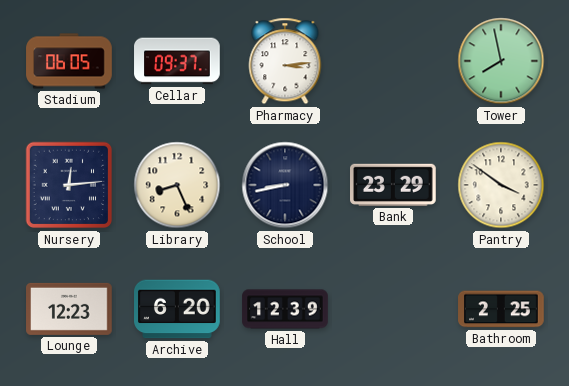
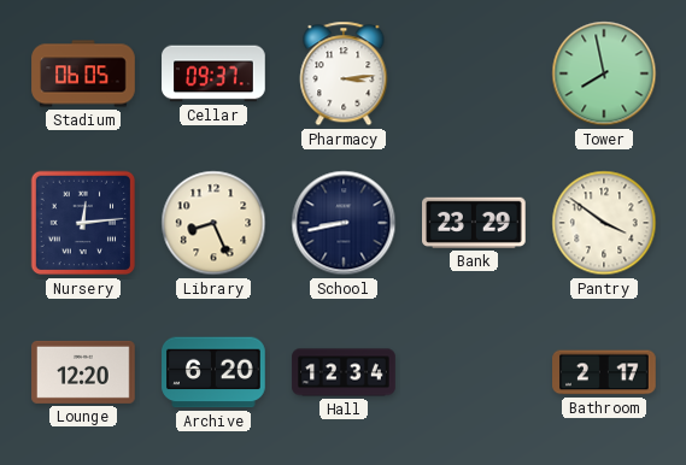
Lounge: 12:23 -> 12:20 (83, 372)
Hall: 12:39 -> 12:34 (344, 372)
Bathroom: 2:25 -> 2:17 (604, 372)
